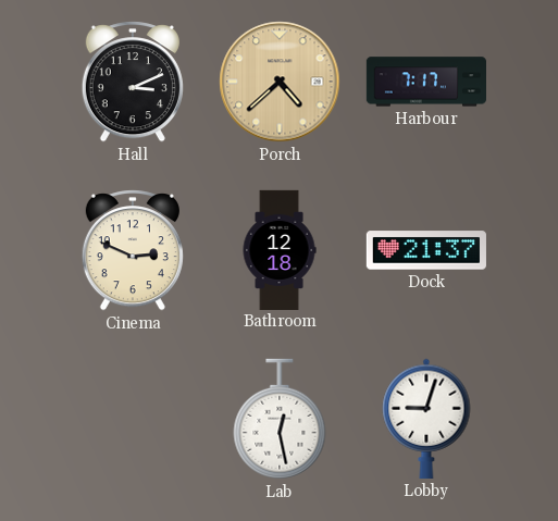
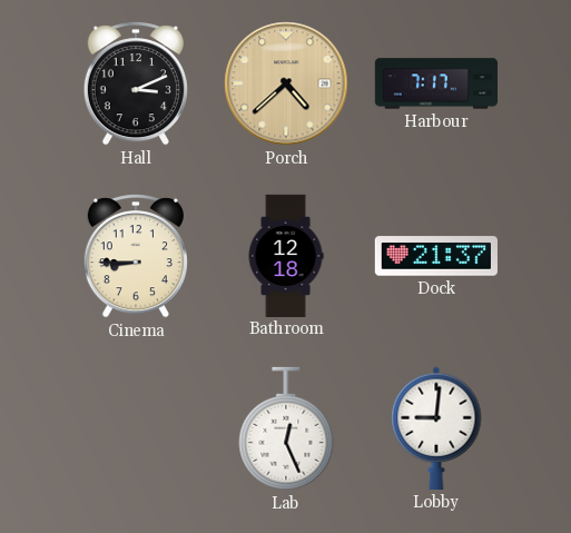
Cinema: 2:49 -> 8:45 (136, 257)
Lab: 12:28 -> 12:26 (286, 428)
Lobby: 9:03 -> 9:01 (436, 428)
